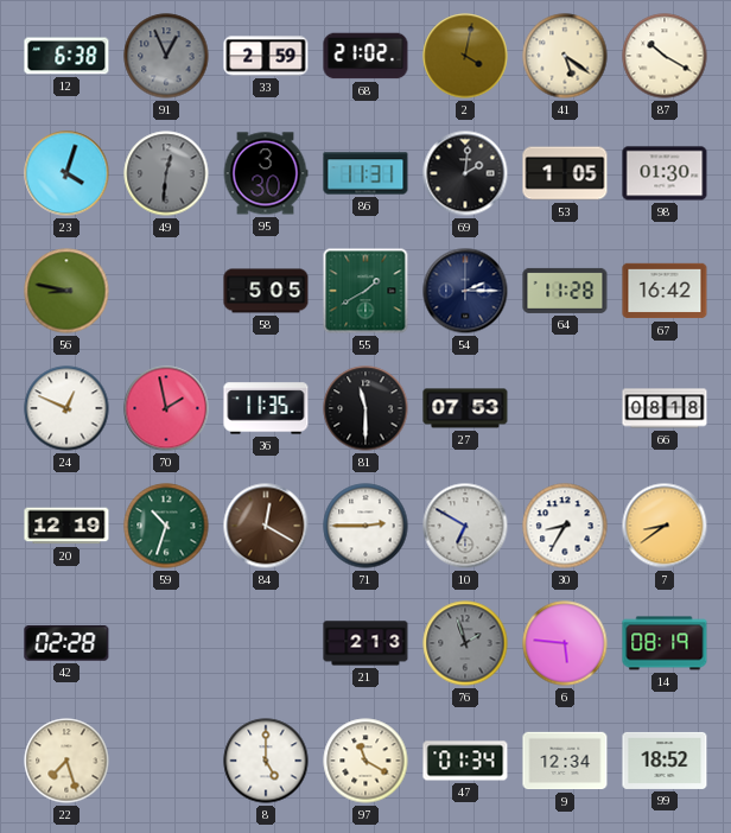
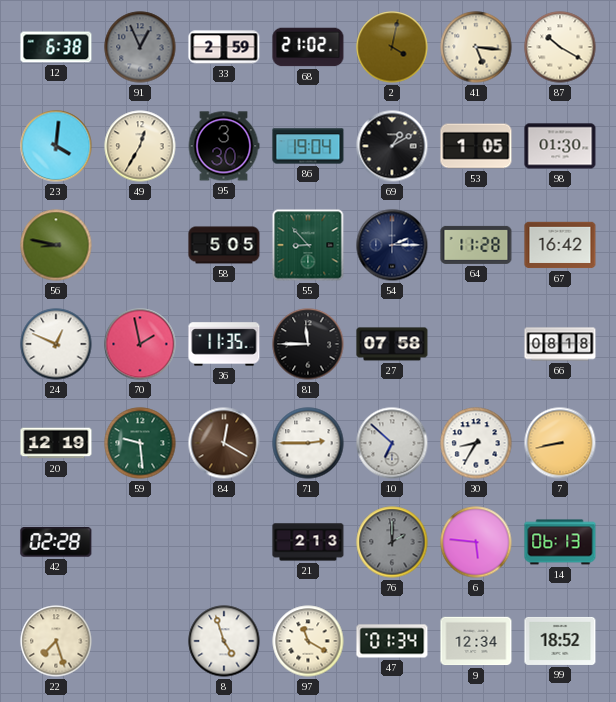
41: 5:21 -> 5:16 (476, 47)
23: 4:03 -> 4:01 (56, 146)
49: 12:31 -> 12:35 (140, 146)
49 dial: grey -> cream (140, 146)
86: 11:31 -> 19:04 (308, 146)
69: 2:01 -> 1:10 (392, 146)
55: 1:40 -> 8:53 (308, 245)
81: 11:30 -> 11:45 (308, 344)
27: 07:53 -> 07:58 (392, 344)
59: 10:33 -> 9:29 (140, 443)
10: 6:50 -> 6:52 (392, 443)
7: 8:39 -> 8:43 (560, 443)
76: 1:57 -> 2:00 (392, 542)
14: 08:19 -> 06:13 (560, 542)
8: 5:00 -> 4:57 (224, 641)
